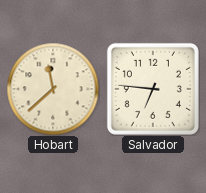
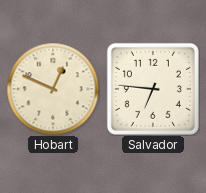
Hobart: 11:38 -> 12:49 (53, 89)
